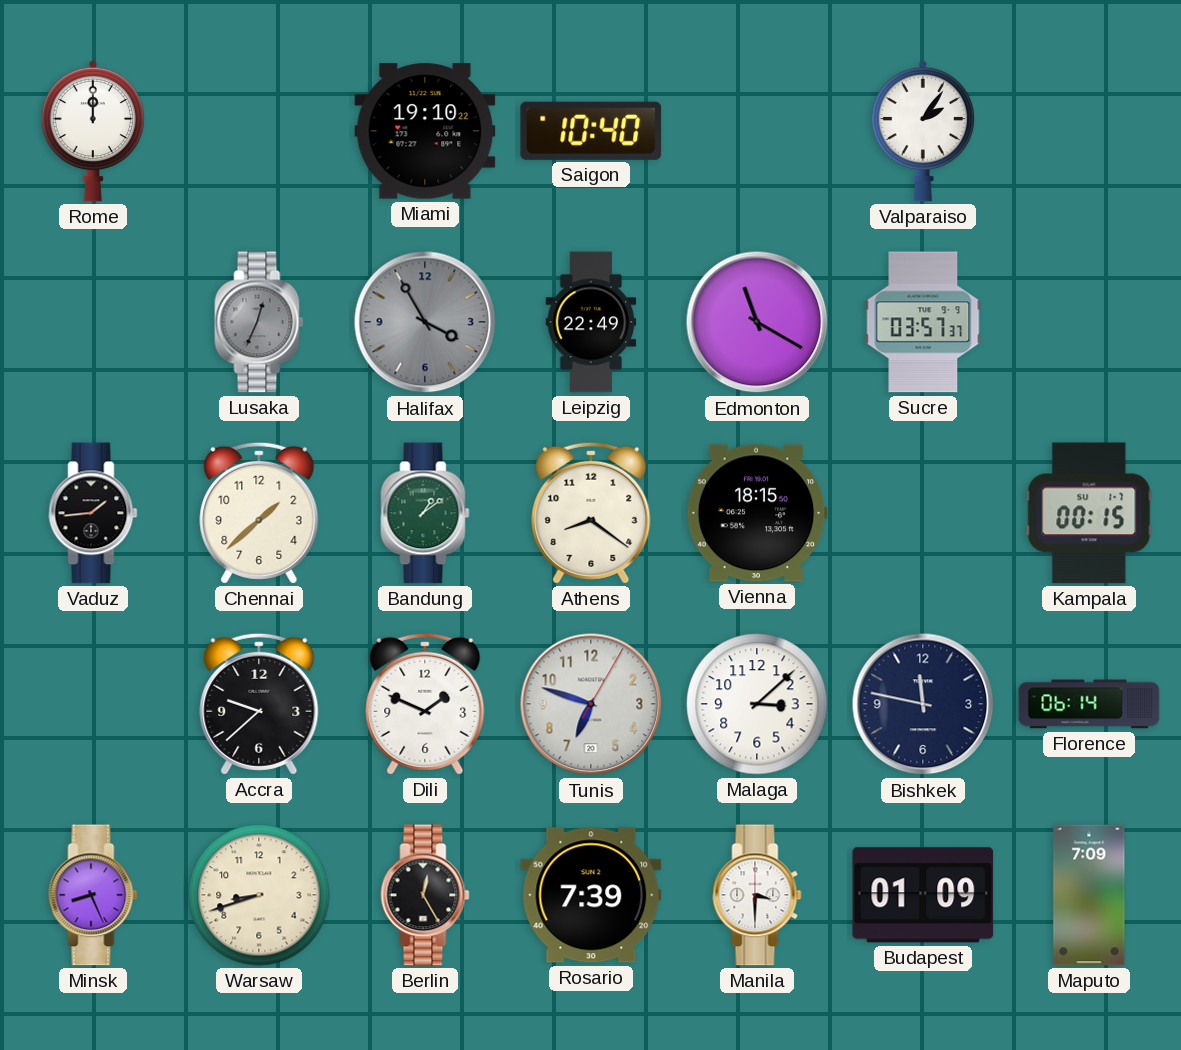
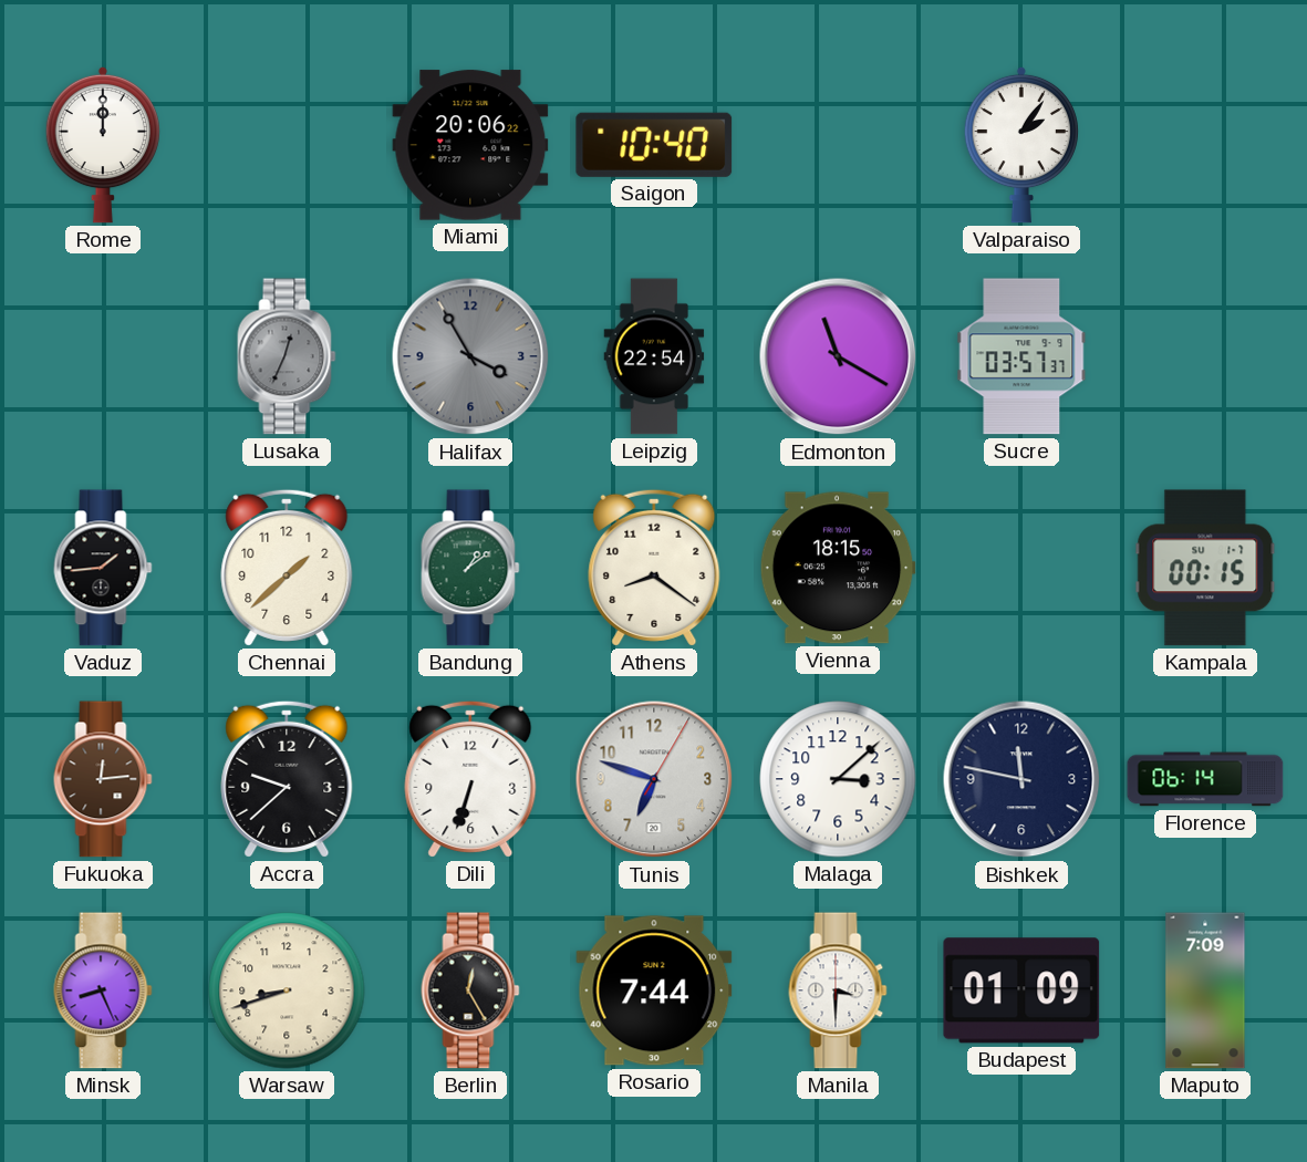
Miami: 19:10 -> 20:06 (470, 145)
Leipzig: 22:49 -> 22:54 (654, 356)
Fukuoka: none -> 12:14 (103, 779)
Dili: 1:49 -> 6:33 (470, 779)
Rosario: 7:39 -> 7:44 (654, 990)
